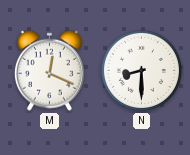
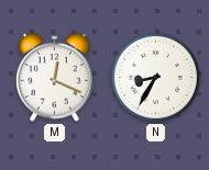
N: 8:30 -> 8:35 (155, 77)
